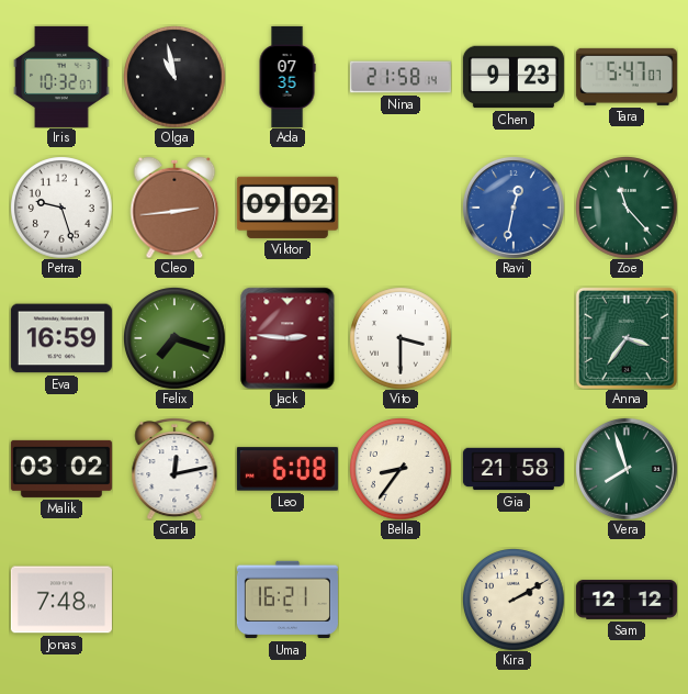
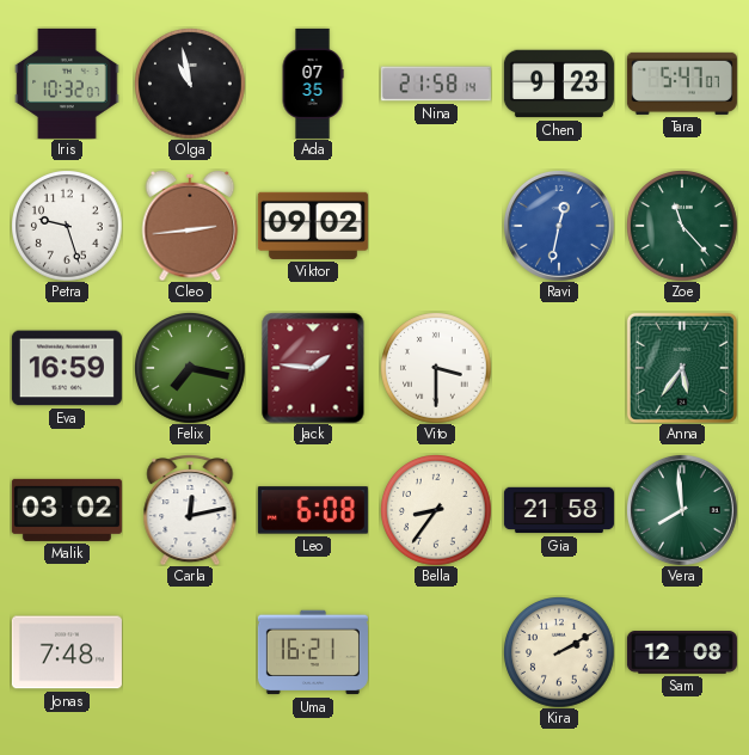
Felix: 7:18 -> 7:17 (190, 368)
Jack: 2:46 -> 1:46 (313, 368)
Anna: 3:36 -> 5:36 (682, 368)
Vera: 7:57 -> 7:59 (682, 510)
Sam: 12:12 -> 12:08 (682, 652)
